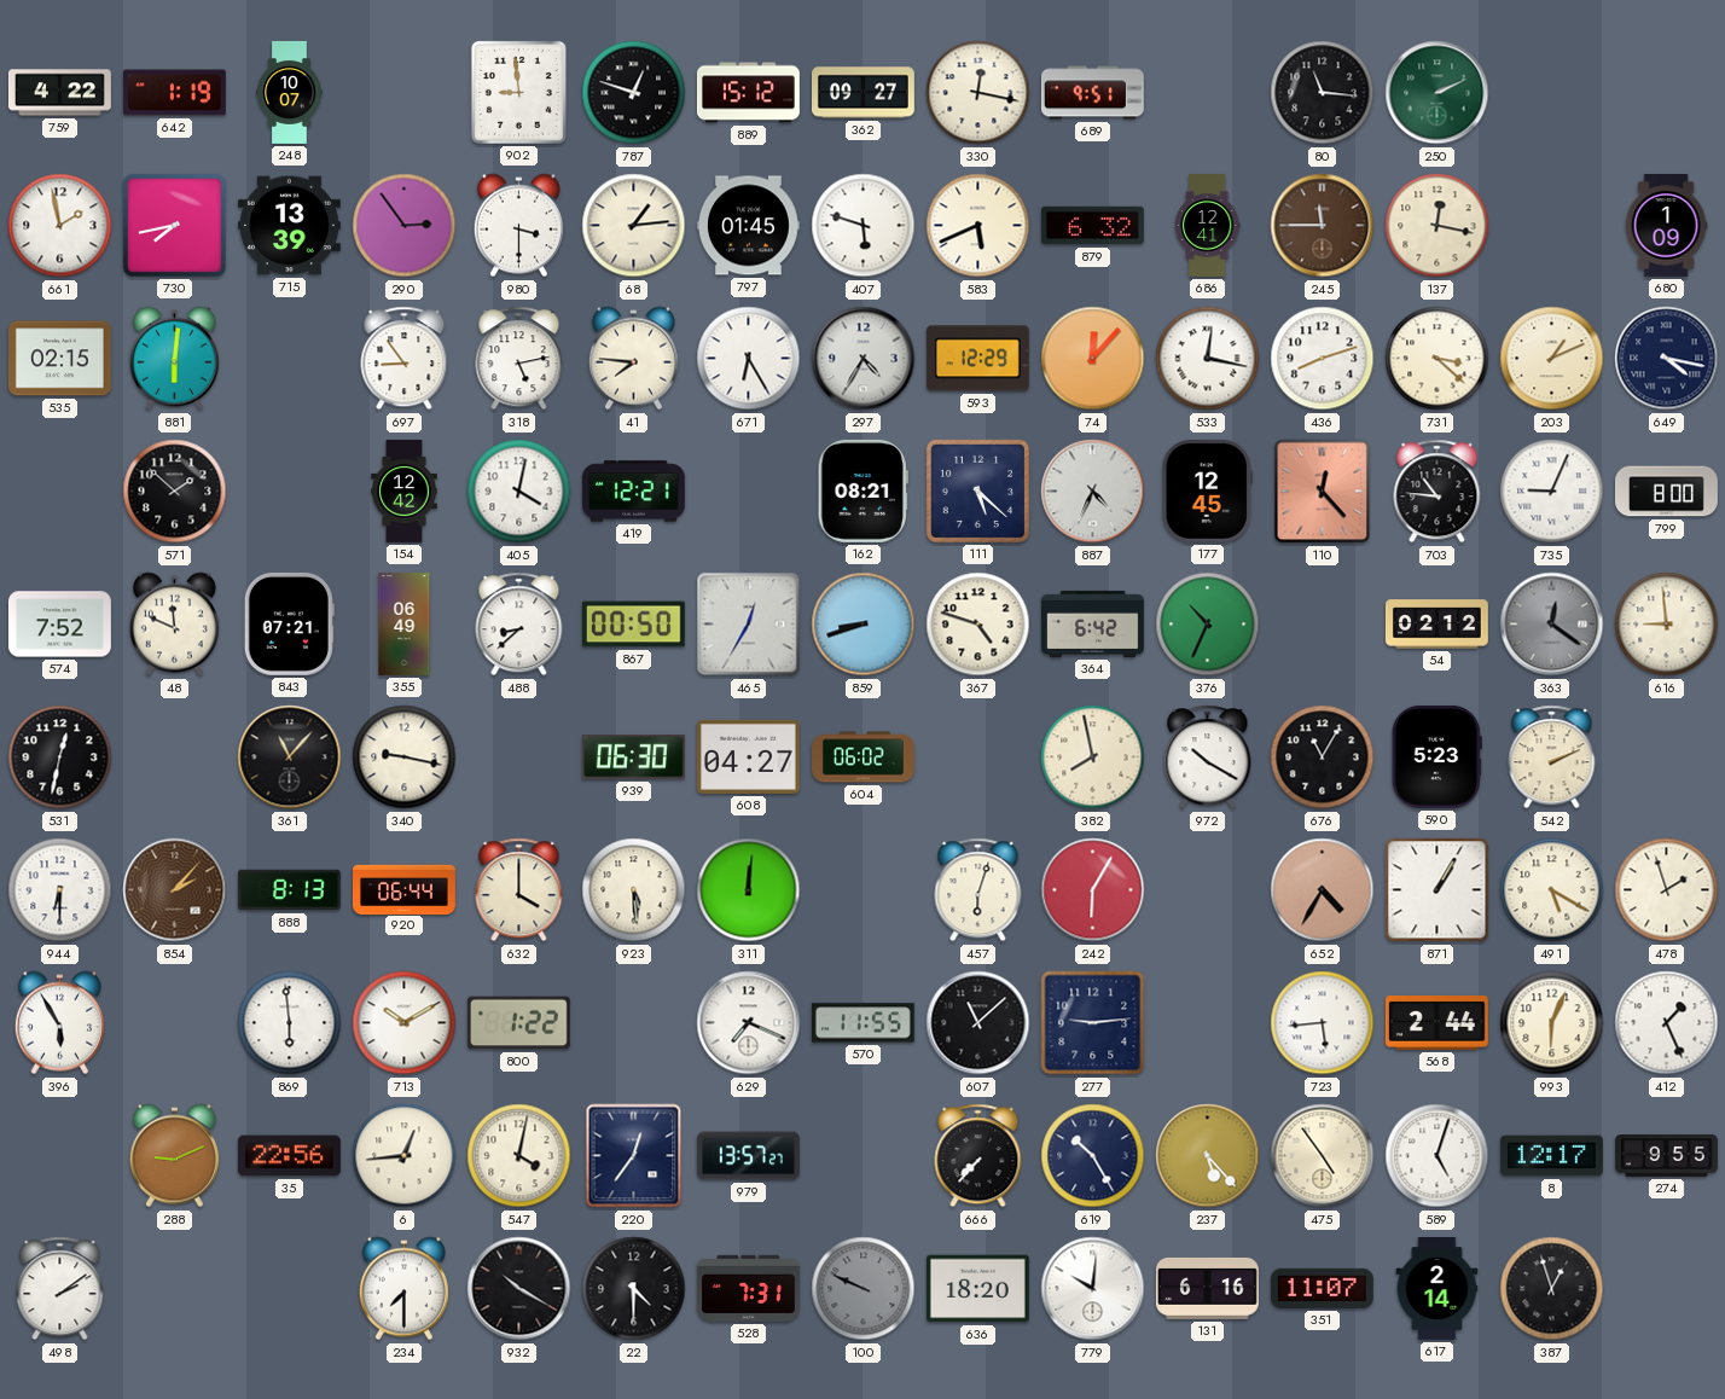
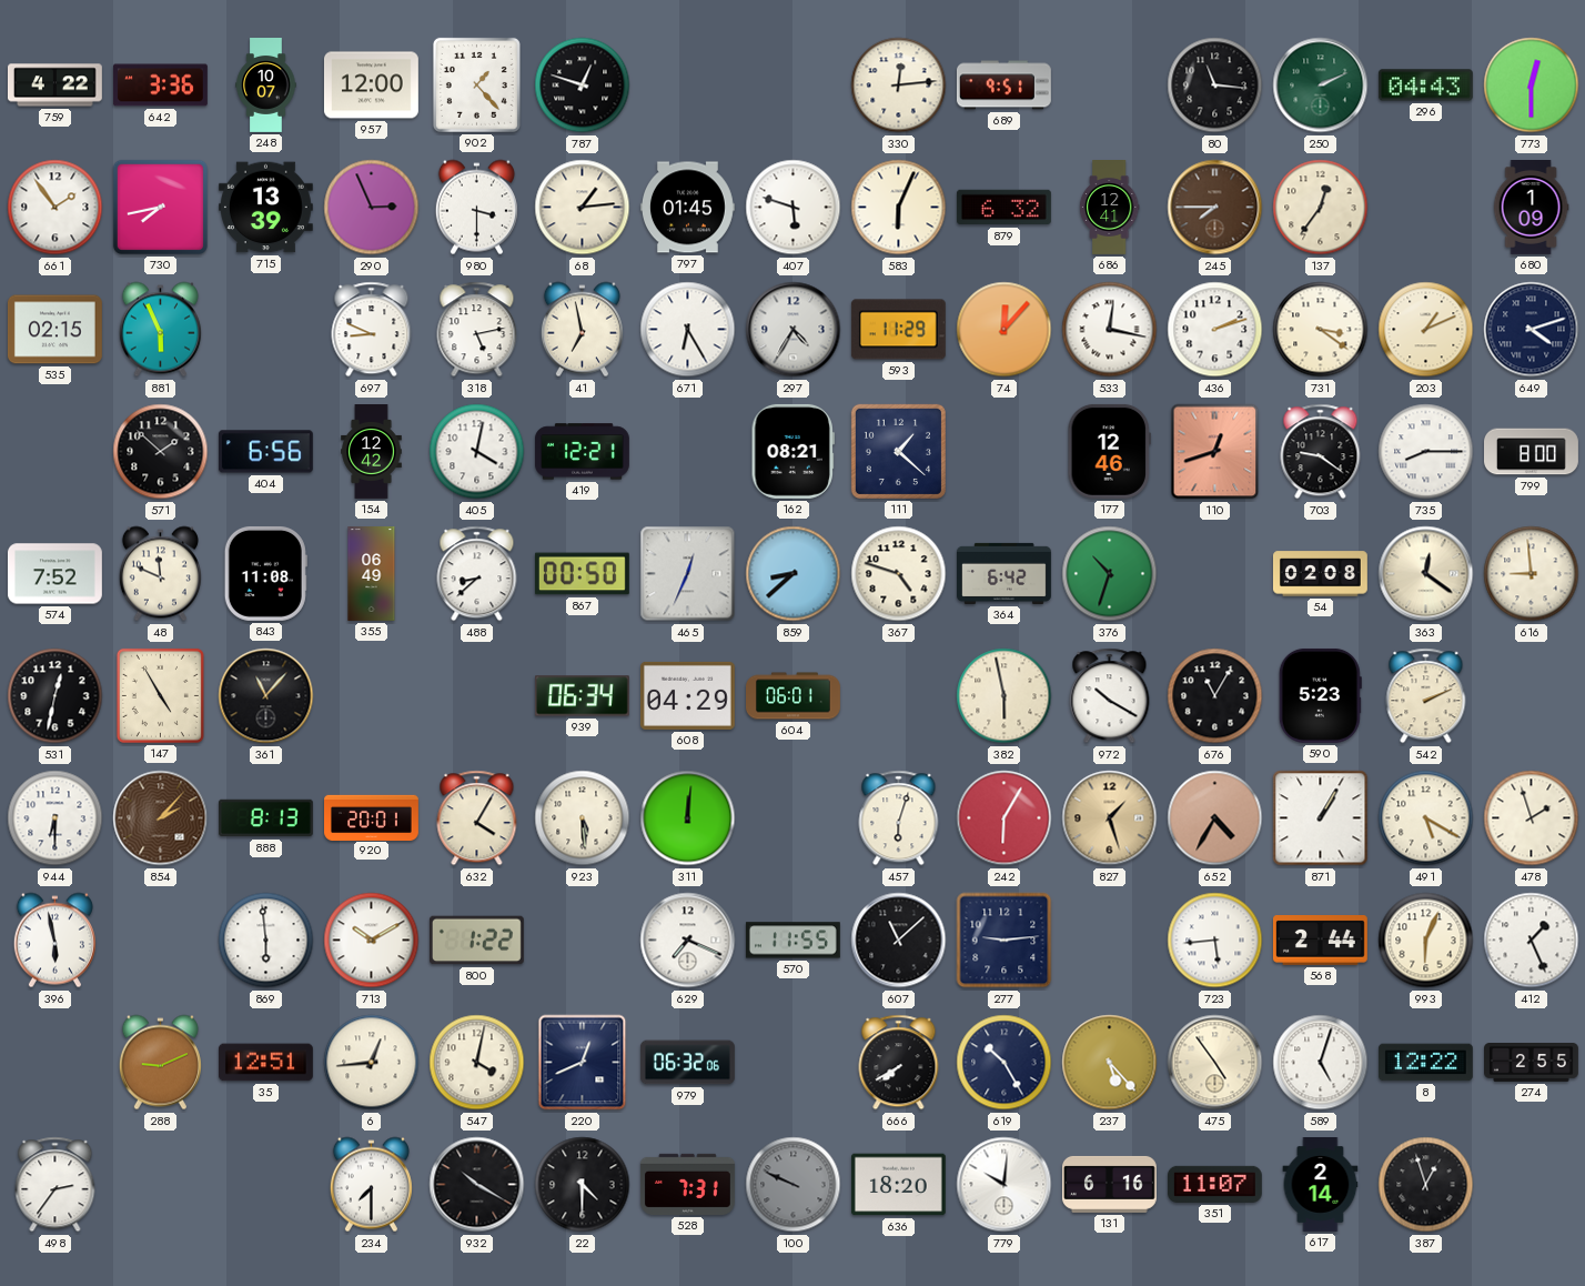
642: 1:19 -> 3:36 (160, 86)
957: none -> 12:00 (371, 86)
902: 8:59 -> 1:23 (476, 84)
889: 15:12 -> none (748, 93)
362: 09:27 -> none (864, 93)
330: 12:17 -> 12:14 (899, 86)
296: none -> 04:43 (1425, 86)
773: none -> 12:30 (1532, 86)
661: 1:58 -> 1:54 (55, 208)
290: 2:54 -> 2:56 (372, 208)
583: 5:41 -> 6:04 (899, 208)
245: 11:45 -> 7:45 (1215, 208)
137: 12:17 -> 12:36 (1321, 208)
881: 6:01 -> 5:56 (160, 330)
697: 8:54 -> 8:49 (372, 330)
41: 7:46 -> 6:58 (582, 330)
593: 12:29 -> 11:29 (898, 330)
436: 8:12 -> 2:12 (1215, 330)
731: 3:22 -> 3:21 (1321, 330)
649: 4:17 -> 4:12 (1532, 330)
404: none -> 6:56 (265, 452)
111: 5:22 -> 1:22 (898, 451)
887: 4:34 -> none (1093, 492)
177: 12:45 -> 12:46 (1109, 451)
110: 12:23 -> 12:42 (1215, 452)
703: 10:46 -> 9:21 (1321, 452)
735: 9:04 -> 8:15 (1426, 452)
843: 07:21 -> 11:08 (265, 573)
465: 12:35 -> 12:34 (688, 574)
859: 8:42 -> 8:38 (794, 574)
376: 10:34 -> 10:33 (1110, 574)
54: 02:12 -> 02:08 (1320, 574)
363 dial: grey -> cream (1426, 574)
147: none -> 4:55 (160, 695)
340: 9:17 -> none (405, 757)
939: 06:30 -> 06:34 (582, 696)
608: 04:27 -> 04:29 (687, 695)
604: 06:02 -> 06:01 (794, 696)
382: 7:58 -> 5:58 (1004, 696)
920: 06:44 -> 20:01 (372, 817)
632: 4:00 -> 4:05 (477, 818)
827: none -> 1:27 (1110, 818)
396: 5:55 -> 5:58 (54, 941)
35: 22:56 -> 12:51 (265, 1063)
220: 12:36 -> 12:41 (583, 1063)
979: 13:57 -> 06:32 (687, 1063)
666: 7:37 -> 7:40 (899, 1063)
8: 12:17 -> 12:22 (1425, 1063)
274: 9:55 -> 2:55 (1532, 1063)
498: 2:09 -> 2:36 (55, 1185)
